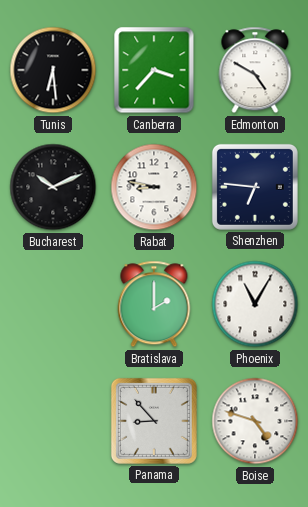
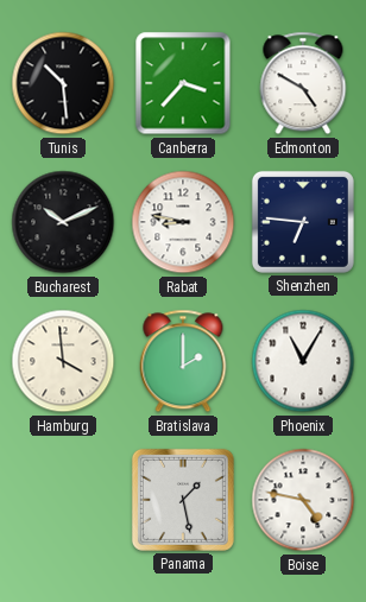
Tunis: 6:29 -> 10:29 (63, 83)
Hamburg: none -> 3:59 (63, 361)
Panama: 8:53 -> 1:28 (183, 500)
Boise: 4:48 -> 4:47 (303, 500)
